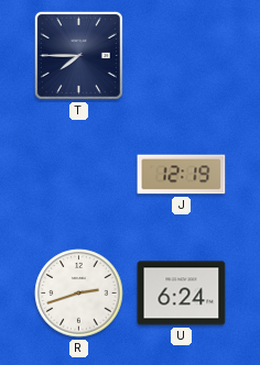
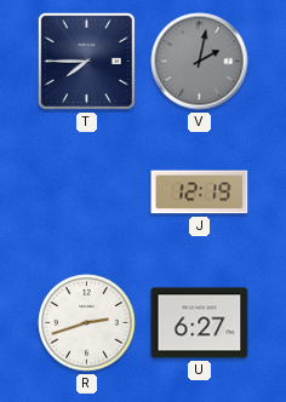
V: none -> 2:02 (200, 62)
U: 6:24 -> 6:27 (200, 323)
